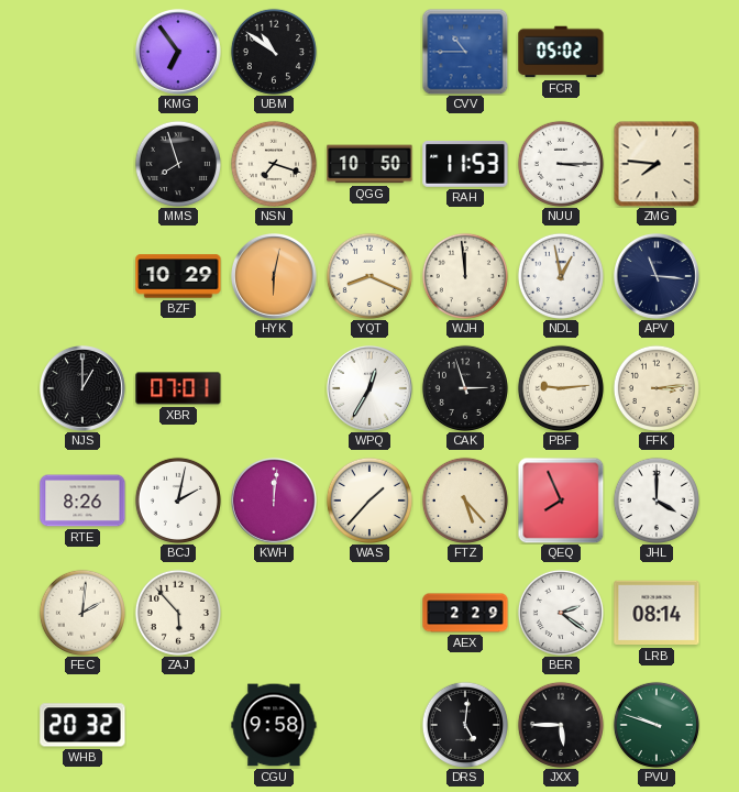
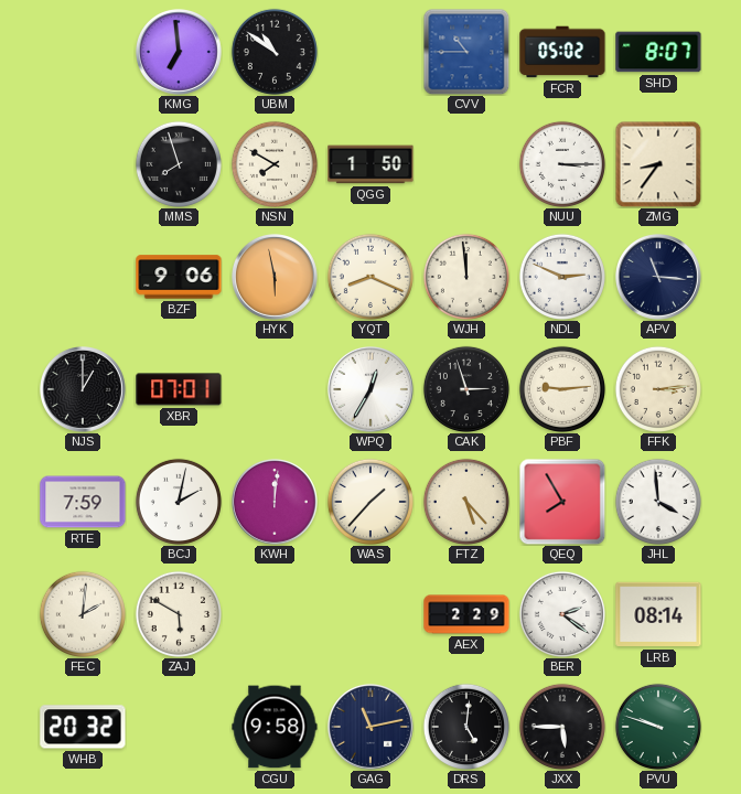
KMG: 6:54 -> 6:59 (180, 53)
SHD: none -> 8:07 (658, 52)
NSN: 7:18 -> 7:50 (275, 164)
QGG: 10:50 -> 1:50 (370, 164)
RAH: 11:53 -> none (465, 164)
ZMG: 7:46 -> 8:36 (658, 164)
BZF: 10:29 -> 9:06 (179, 277)
HYK: 6:02 -> 5:58 (276, 278)
NDL: 12:58 -> 2:49 (562, 277)
RTE: 8:26 -> 7:59 (83, 502)
QEQ: 7:56 -> 7:55 (562, 502)
JHL: 4:00 -> 3:59 (658, 502)
ZAJ: 5:53 -> 5:50 (179, 614)
GAG: none -> 11:13 (372, 728)
